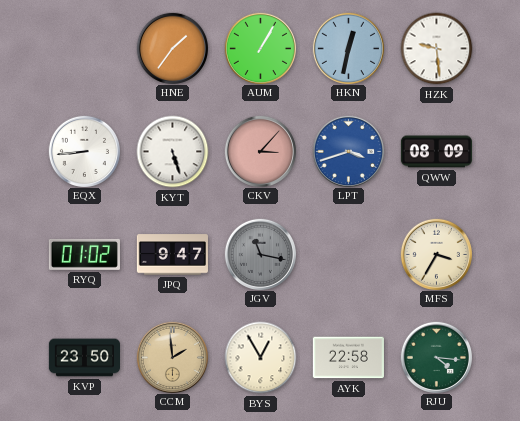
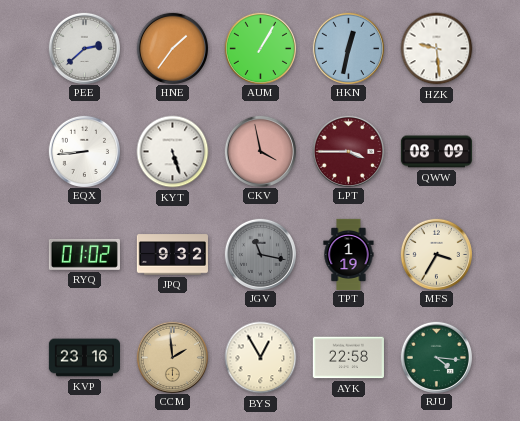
PEE: none -> 2:38 (84, 48)
CKV: 3:07 -> 3:58 (260, 151)
LPT: 3:42 -> 3:45 (348, 151)
LPT dial: blue -> burgundy (348, 151)
JPQ: 9:47 -> 9:32 (172, 255)
TPT: none -> 1:19 (349, 254)
KVP: 23:50 -> 23:16 (84, 358)
